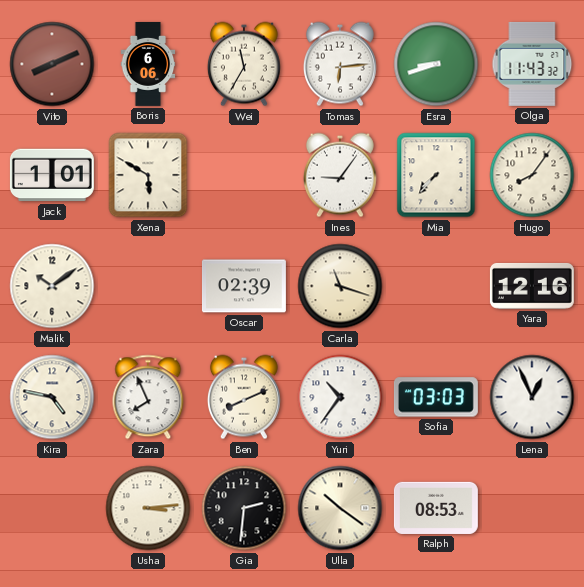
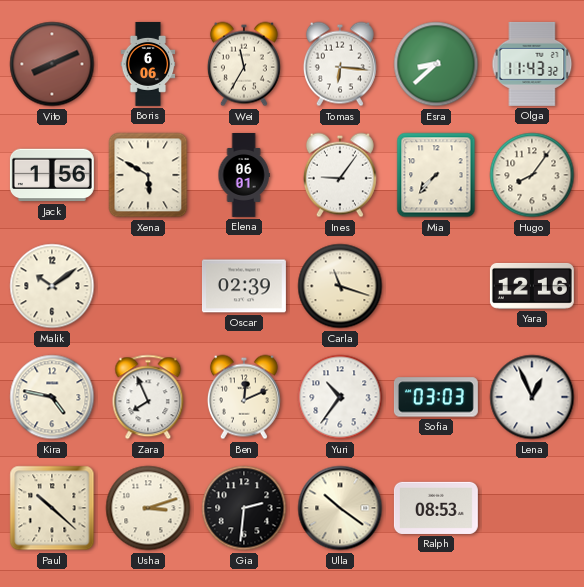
Tomas: 6:14 -> 6:16 (340, 64)
Esra: 8:42 -> 8:38 (436, 64)
Jack: 1:01 -> 1:56 (52, 175)
Elena: none -> 06:01 (244, 176)
Ben: 8:11 -> 12:11 (244, 397)
Paul: none -> 10:22 (52, 508)
Usha: 3:14 -> 3:12 (148, 508)
